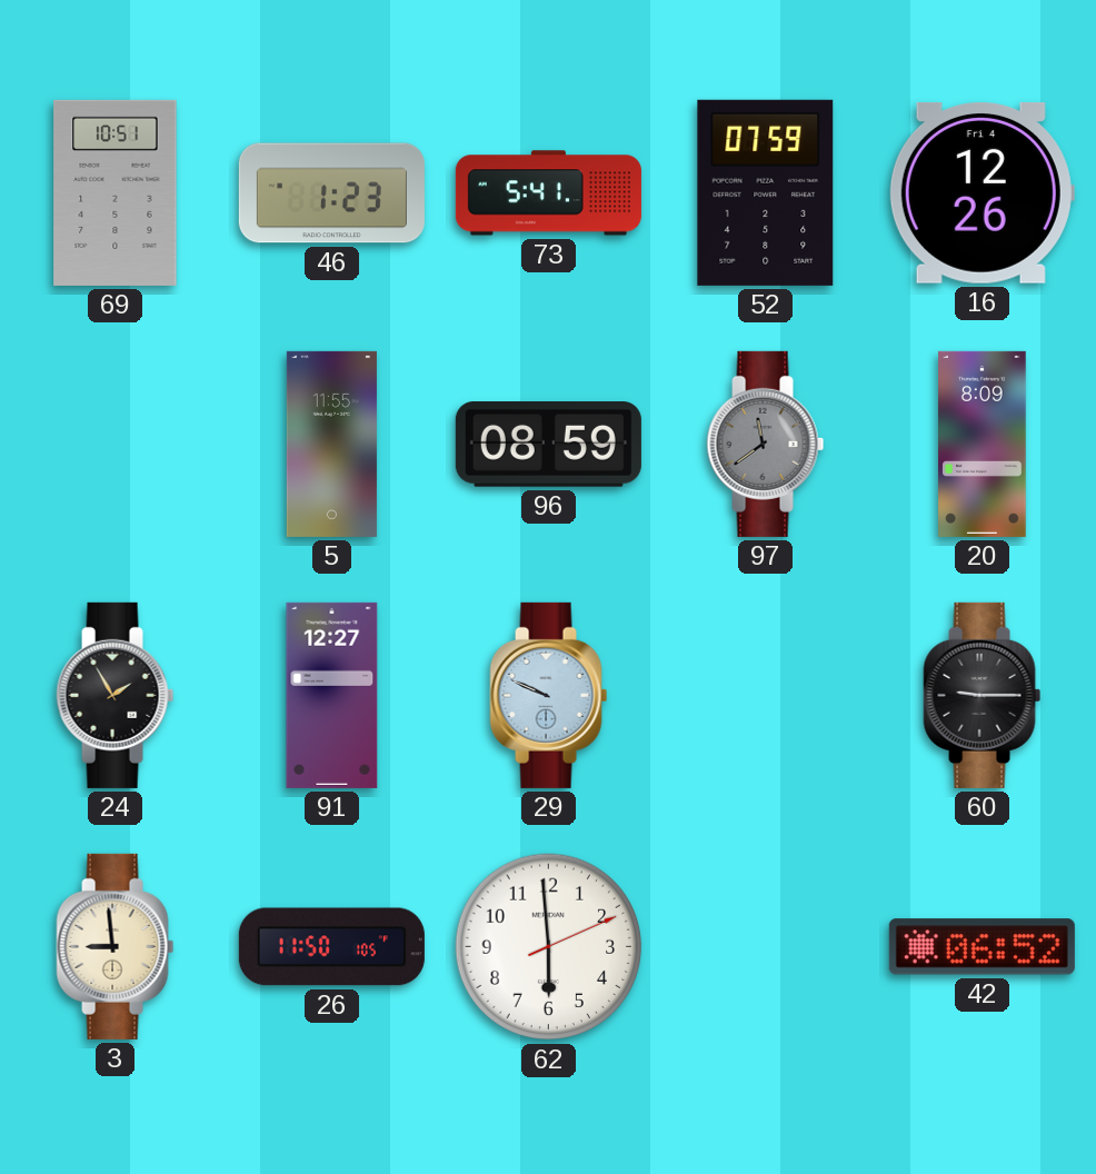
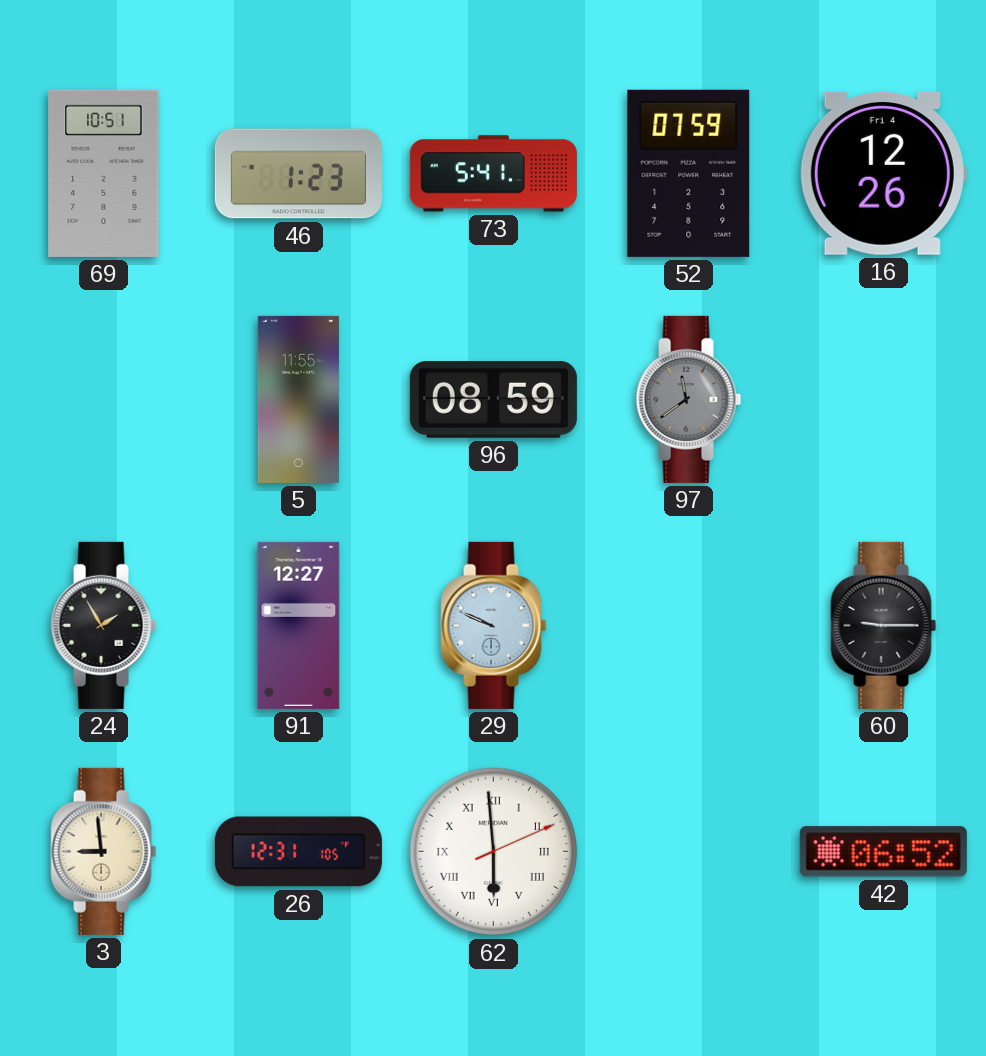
20: 8:09 -> none (983, 444)
26: 11:50 -> 12:31 (298, 852)
62 numerals: Arabic -> Roman (494, 852)
